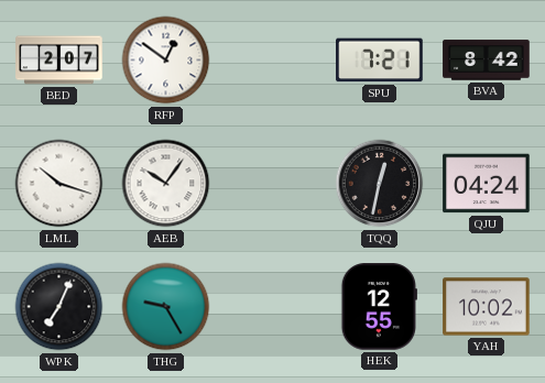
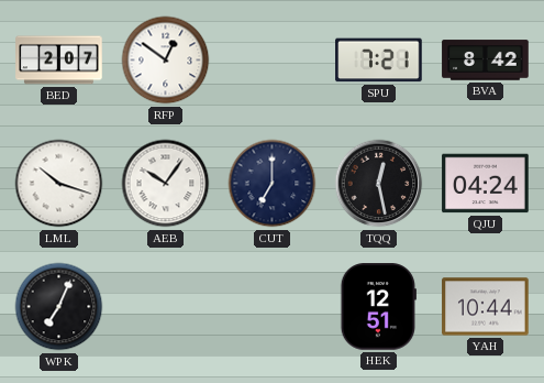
CUT: none -> 7:00 (273, 184)
TQQ: 12:32 -> 12:28 (379, 184)
THG: 9:25 -> none (166, 307)
HEK: 12:55 -> 12:51 (378, 307)
YAH: 10:02 -> 10:44 (486, 307)
